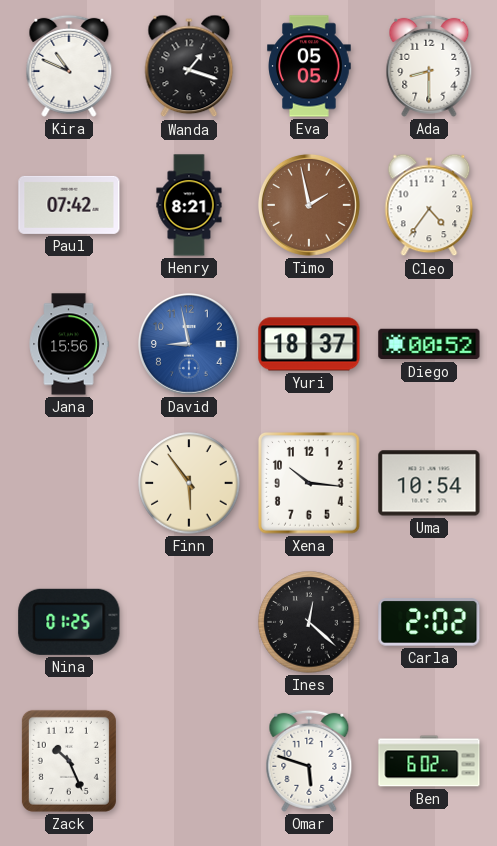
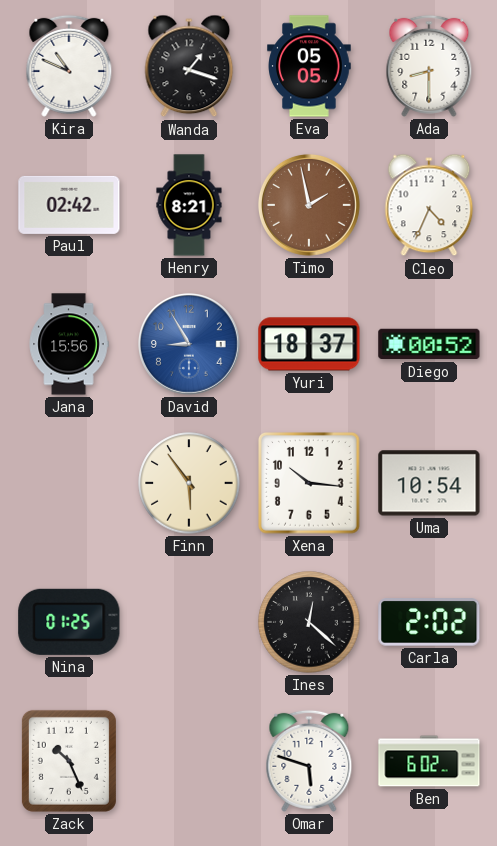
Paul: 07:42 -> 02:42 (69, 205)
Cleo: 4:36 -> 4:34 (429, 205)
David: 8:58 -> 8:55 (189, 344)
